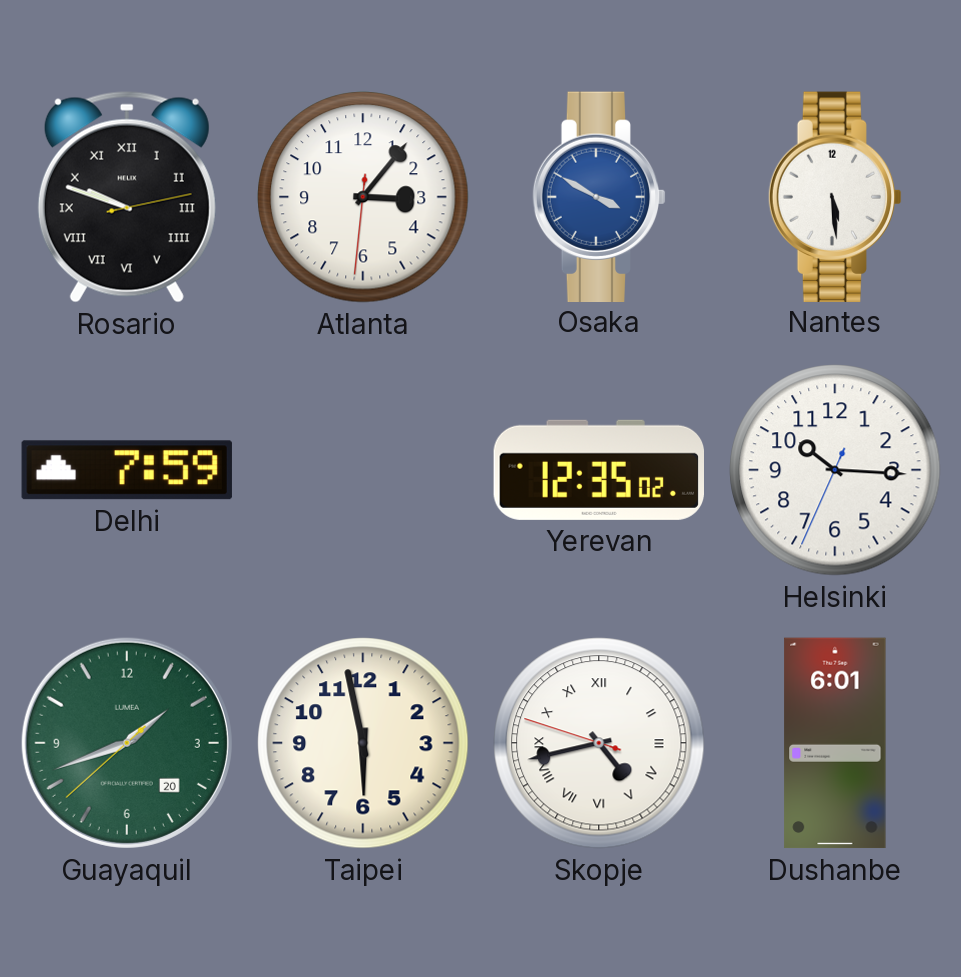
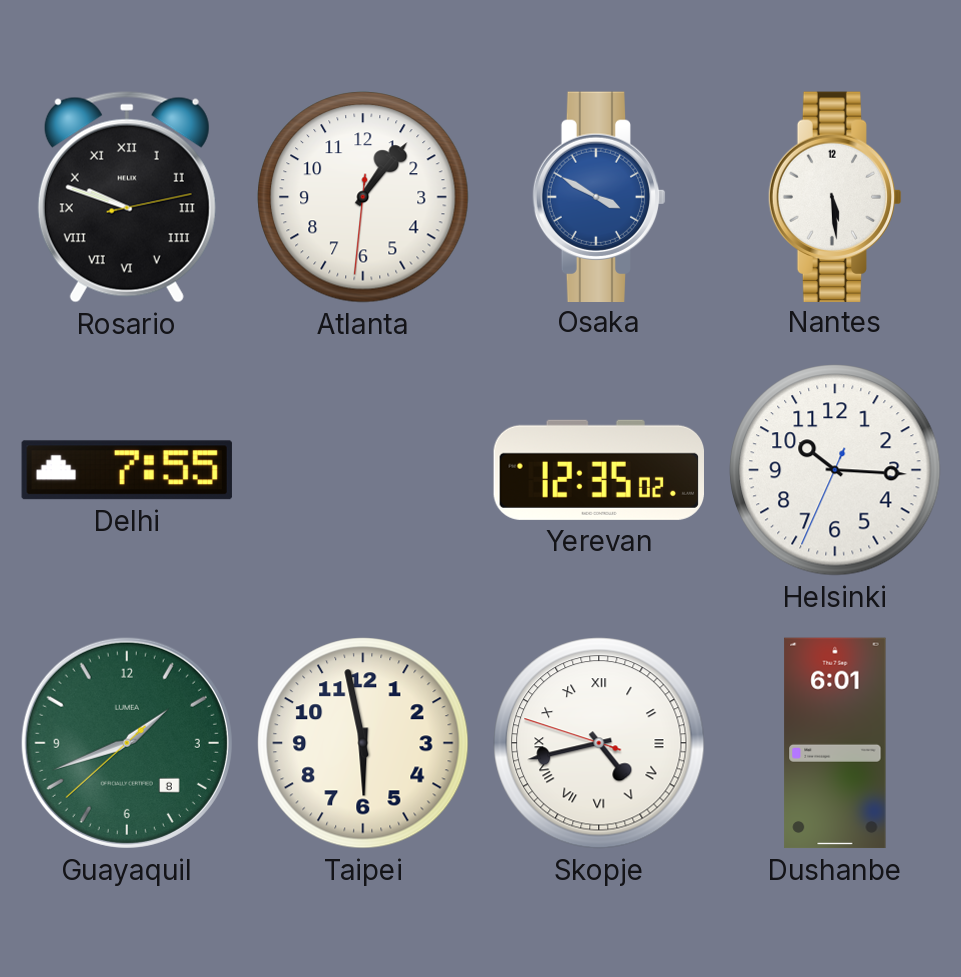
Atlanta: 3:06 -> 1:06 (363, 197)
Delhi: 7:59 -> 7:55 (127, 470)
Guayaquil date: 20 -> 8 (127, 743)
